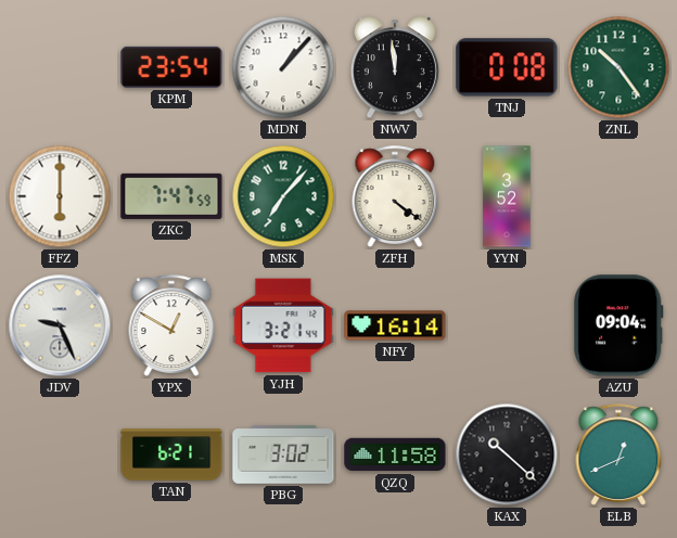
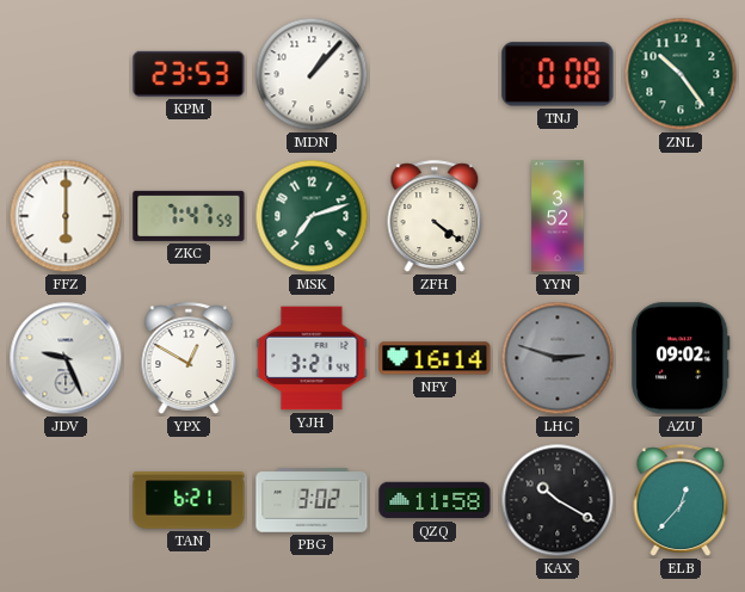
KPM: 23:54 -> 23:53 (189, 74)
NWV: 11:59 -> none (395, 68)
MSK: 7:07 -> 7:12 (312, 216)
LHC: none -> 2:48 (558, 358)
AZU: 09:04 -> 09:02 (681, 358)
KAX: 10:22 -> 10:20 (558, 500)
ELB: 12:41 -> 12:37 (681, 500)
